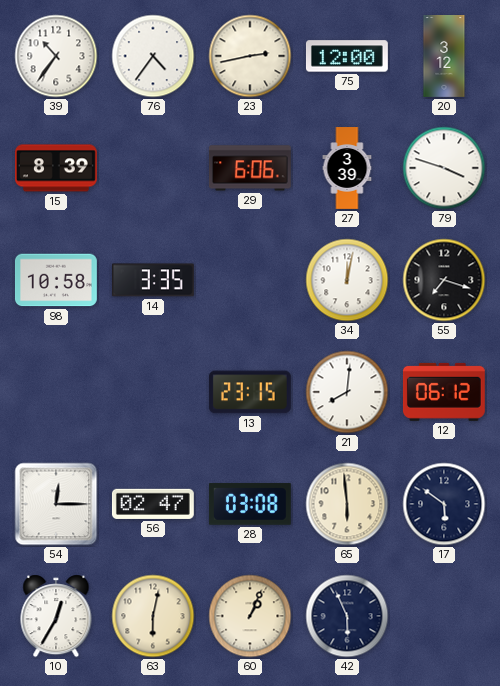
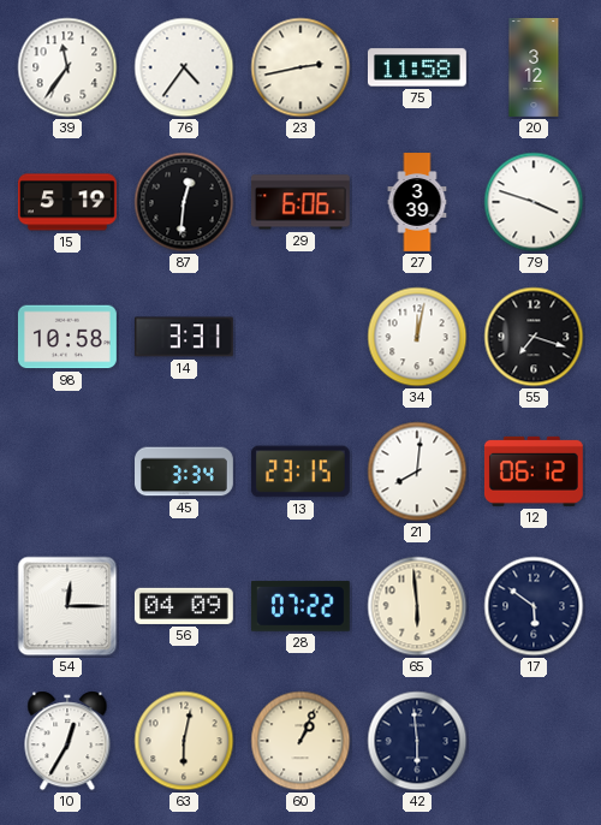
39: 10:36 -> 11:36 (67, 67)
75: 12:00 -> 11:58 (417, 67)
15: 8:39 -> 5:19 (69, 202)
87: none -> 12:31 (184, 202)
14: 3:35 -> 3:31 (184, 337)
45: none -> 3:34 (185, 471)
56: 02:47 -> 04:09 (184, 606)
28: 03:08 -> 07:22 (300, 606)
42: 5:56 -> 5:59 (417, 741)
